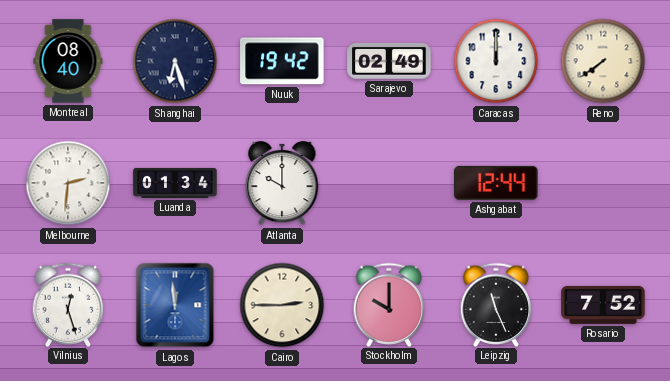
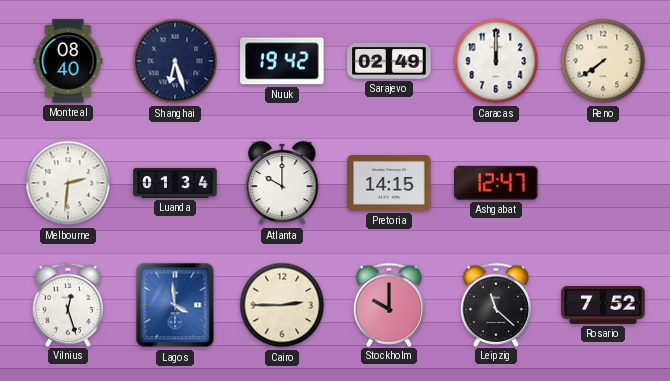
Pretoria: none -> 14:15 (389, 183)
Ashgabat: 12:44 -> 12:47 (496, 183)
Lagos: 11:59 -> 3:59 (175, 305)
Leipzig: 11:26 -> 11:22 (496, 304)
